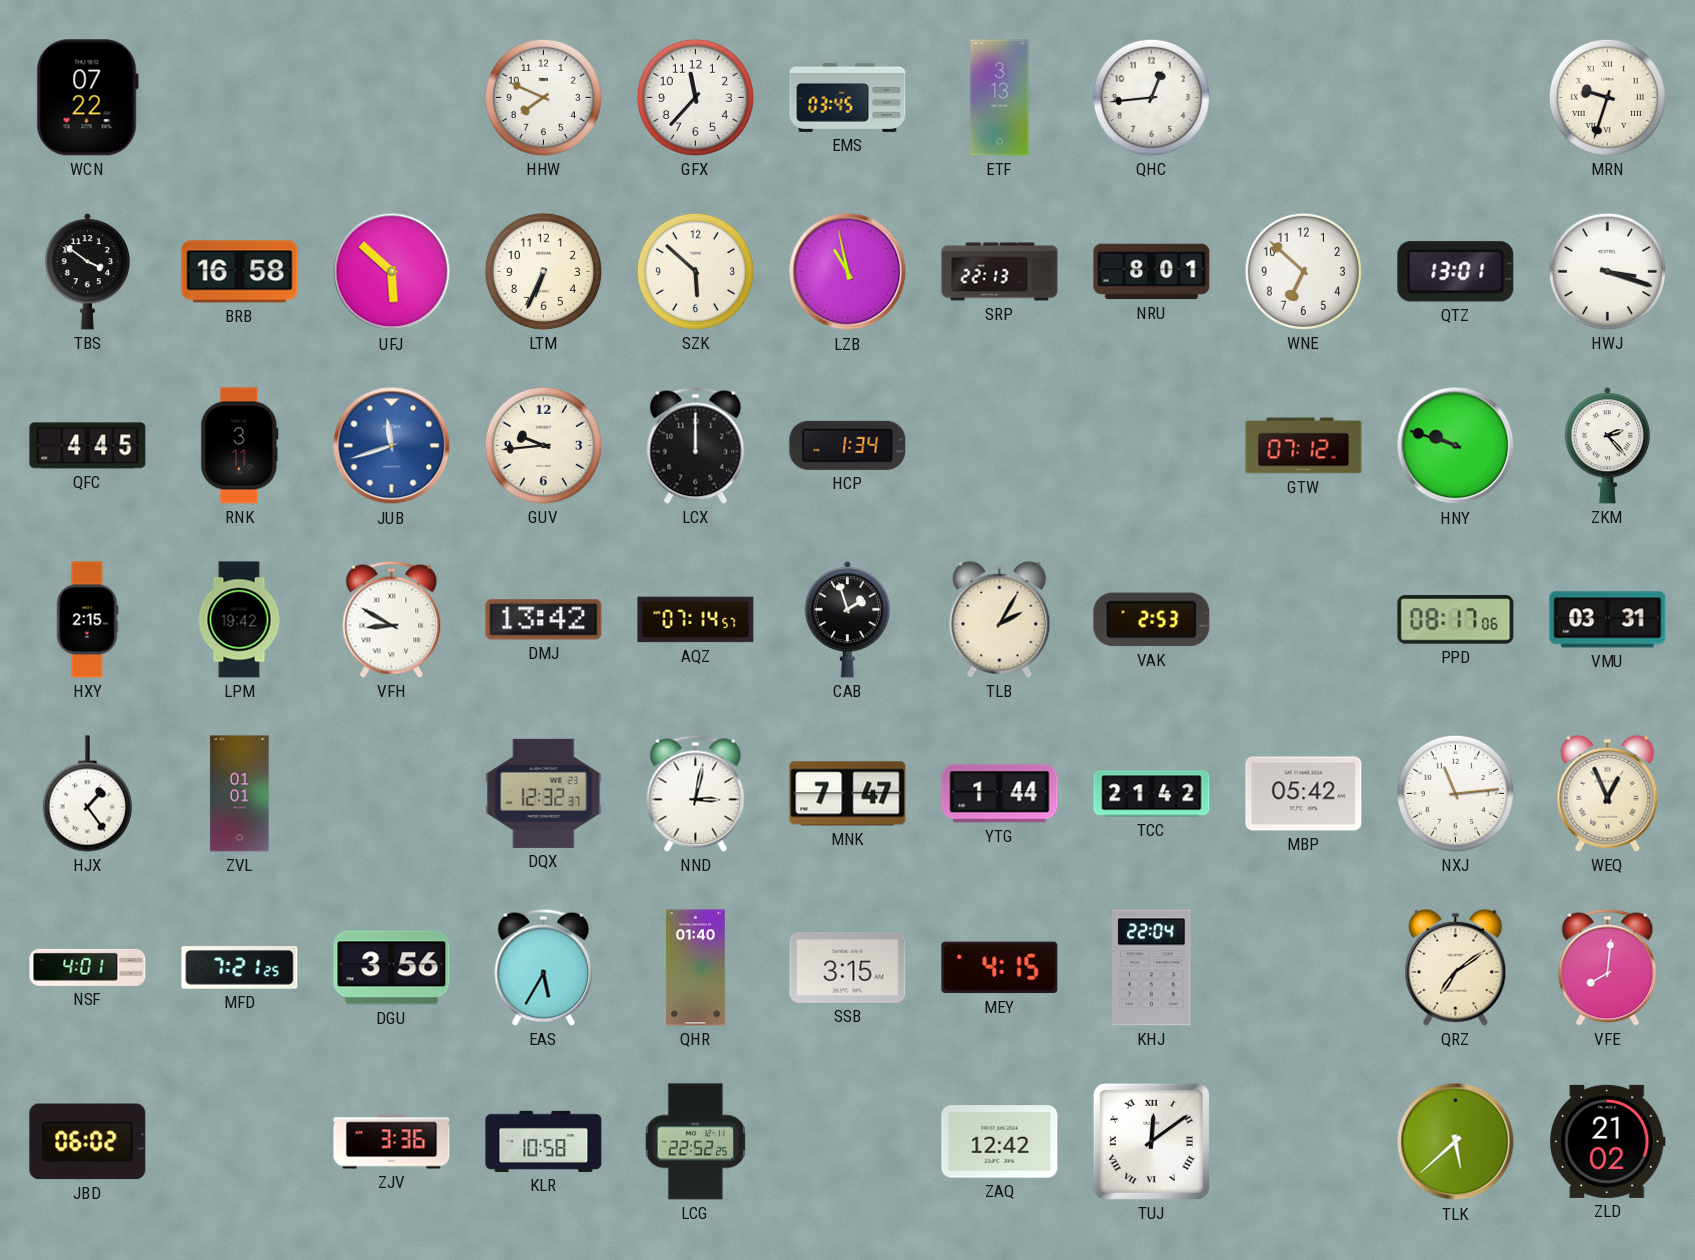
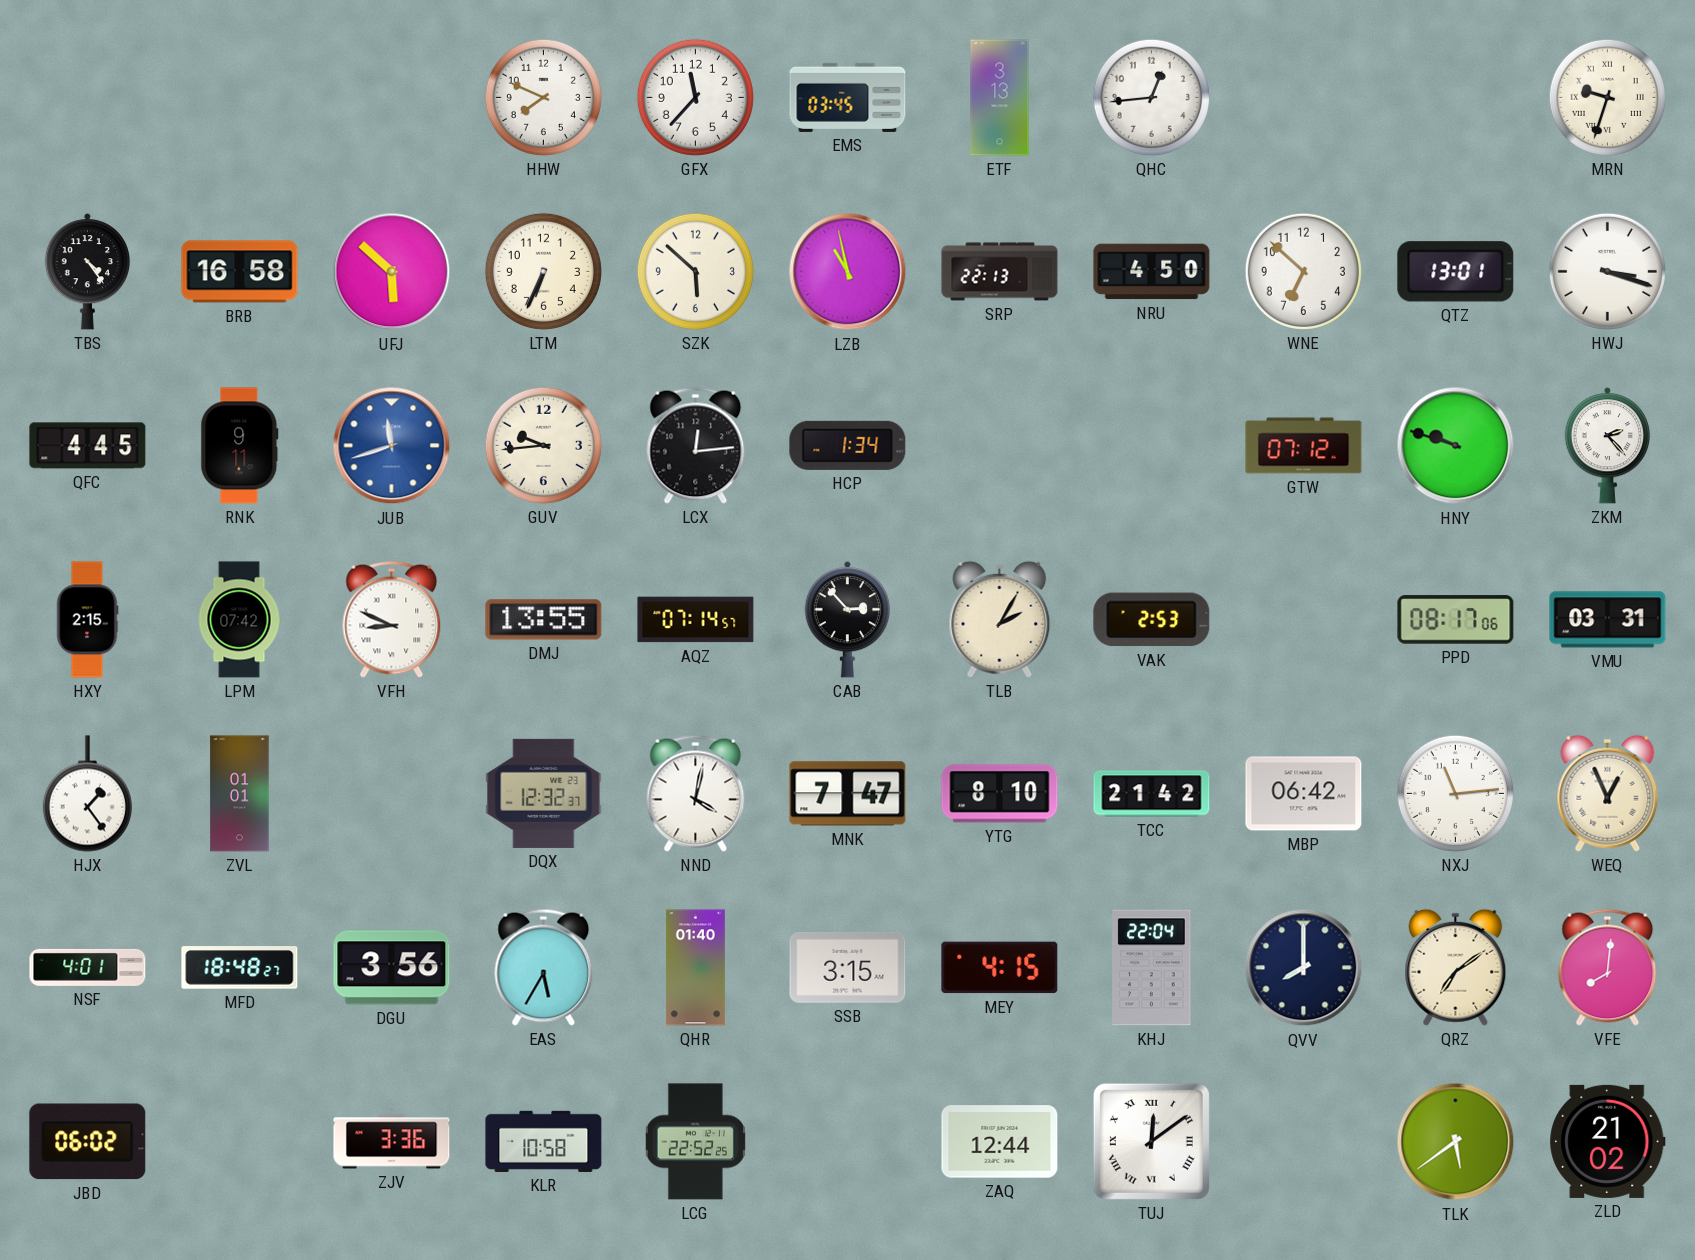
WCN: 07:22 -> none (87, 98)
TBS: 3:51 -> 4:24 (87, 272)
NRU: 8:01 -> 4:50 (1152, 272)
RNK: 3:11 -> 9:11 (240, 446)
LCX: 12:00 -> 12:14 (696, 445)
LPM: 19:42 -> 07:42 (239, 620)
VFH: 8:50 -> 8:49 (392, 619)
DMJ: 13:42 -> 13:55 (544, 620)
CAB: 1:57 -> 2:53 (847, 620)
NND: 3:02 -> 4:02 (696, 793)
YTG: 1:44 -> 8:10 (1000, 794)
MBP: 05:42 -> 06:42 (1304, 794)
MFD: 7:21 -> 18:48 (240, 968)
QVV: none -> 8:00 (1304, 968)
ZAQ: 12:42 -> 12:44 (1000, 1142)
TLK: 5:38 -> 5:39 (1456, 1142)
